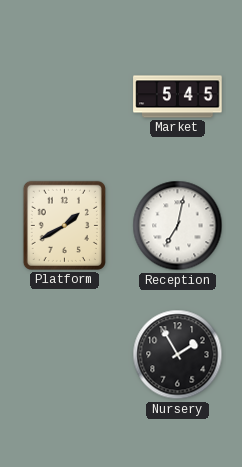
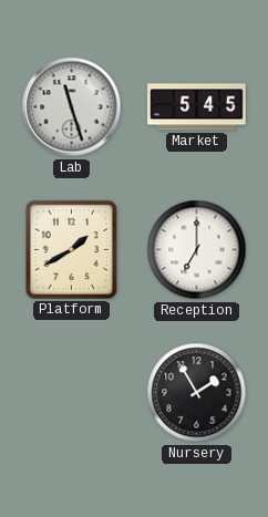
Lab: none -> 11:27 (72, 107)
Reception: 7:02 -> 7:00 (197, 250)
